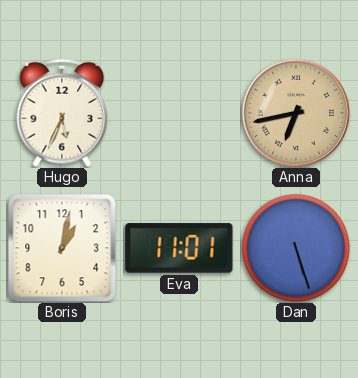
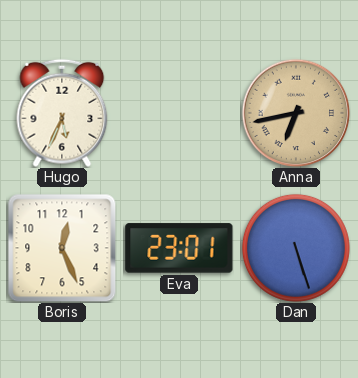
Boris: 1:02 -> 12:26 (62, 248)
Eva: 11:01 -> 23:01 (179, 248)
